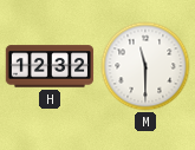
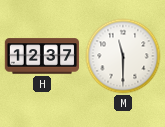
H: 12:32 -> 12:37 (42, 56)
